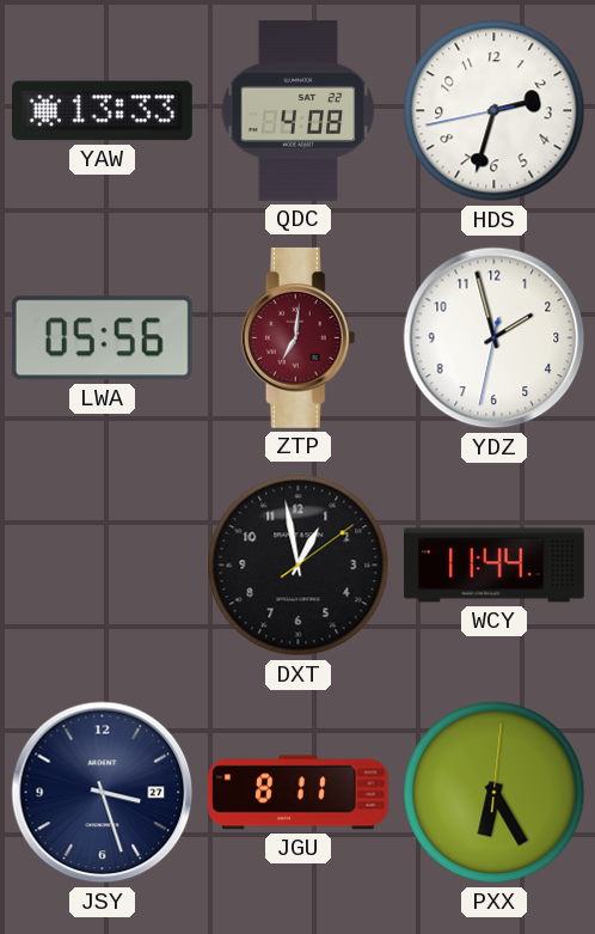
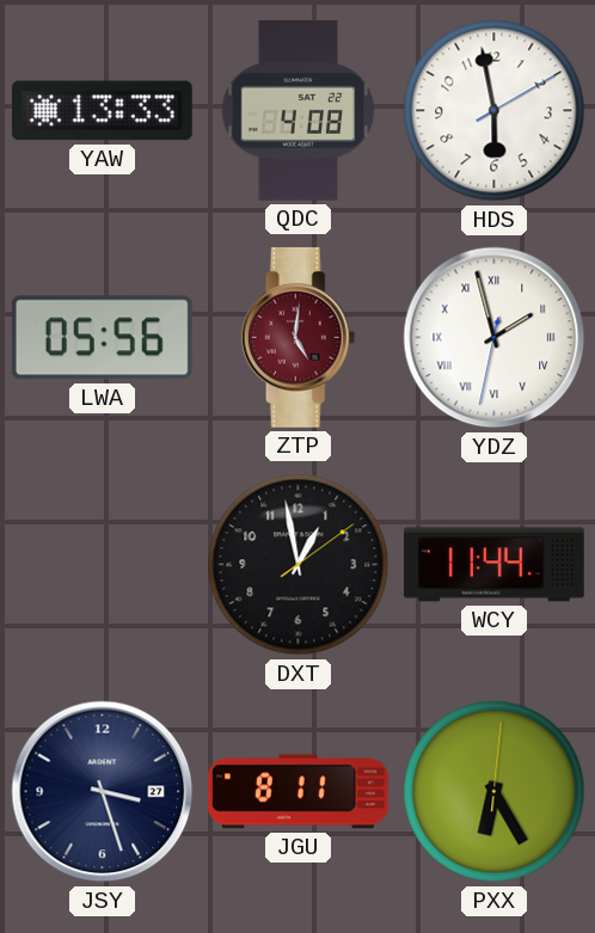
HDS: 2:32 -> 5:58 (495, 111)
ZTP: 7:01 -> 5:01 (299, 337)
YDZ numerals: Arabic -> Roman (495, 338)
